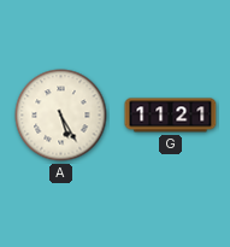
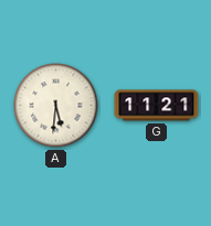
A: 5:25 -> 5:31 (56, 106)
